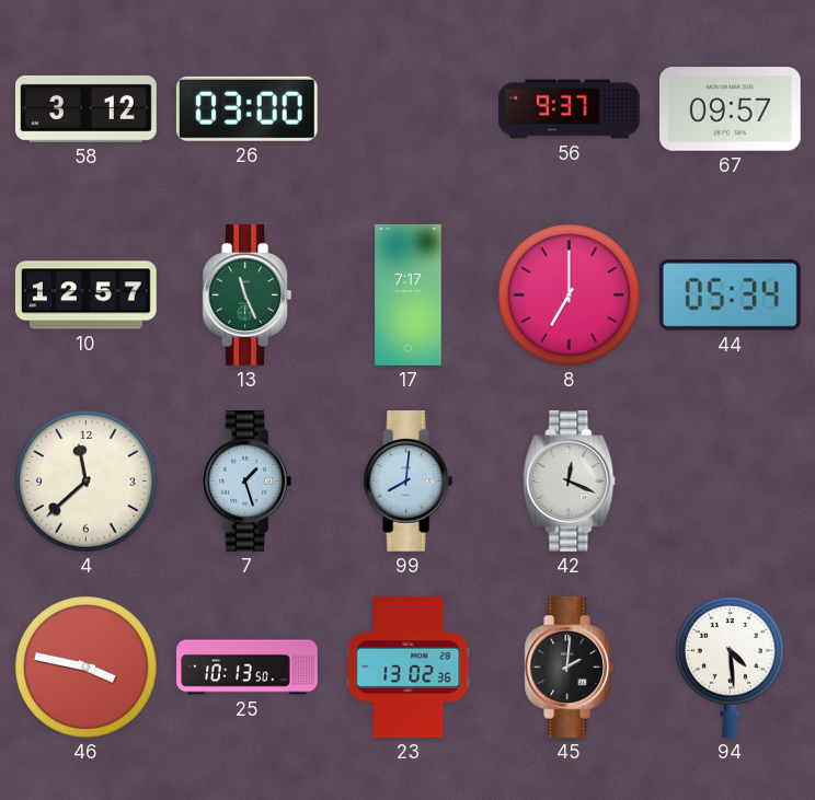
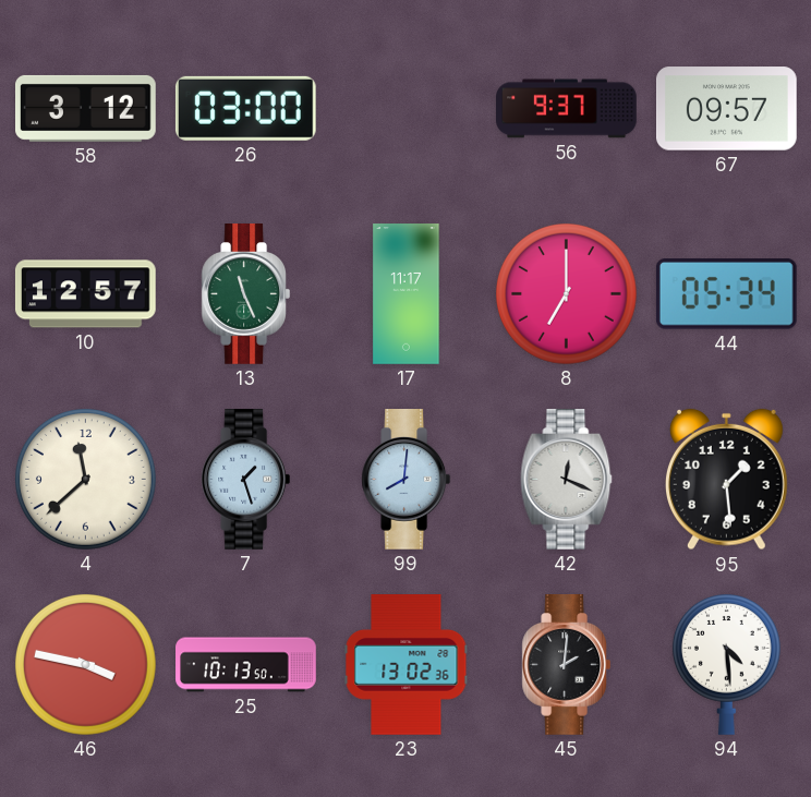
17: 7:17 -> 11:17 (407, 294)
95: none -> 1:29 (726, 480)
